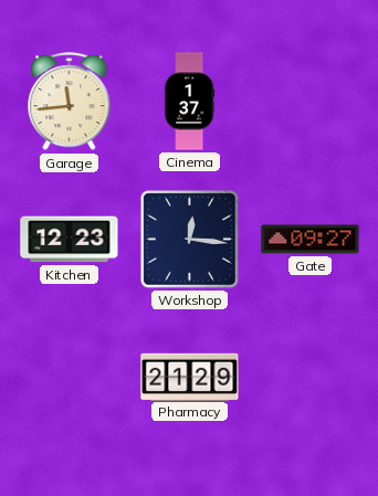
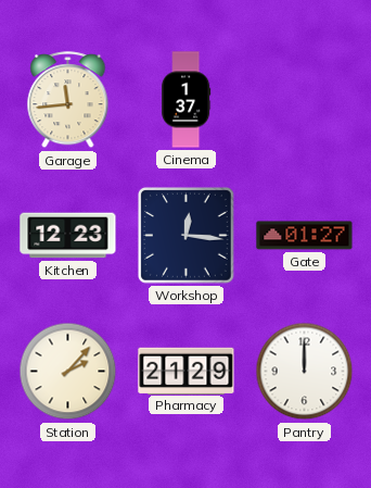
Gate: 09:27 -> 01:27 (305, 236)
Station: none -> 2:07 (68, 372)
Pantry: none -> 12:00 (305, 372)
